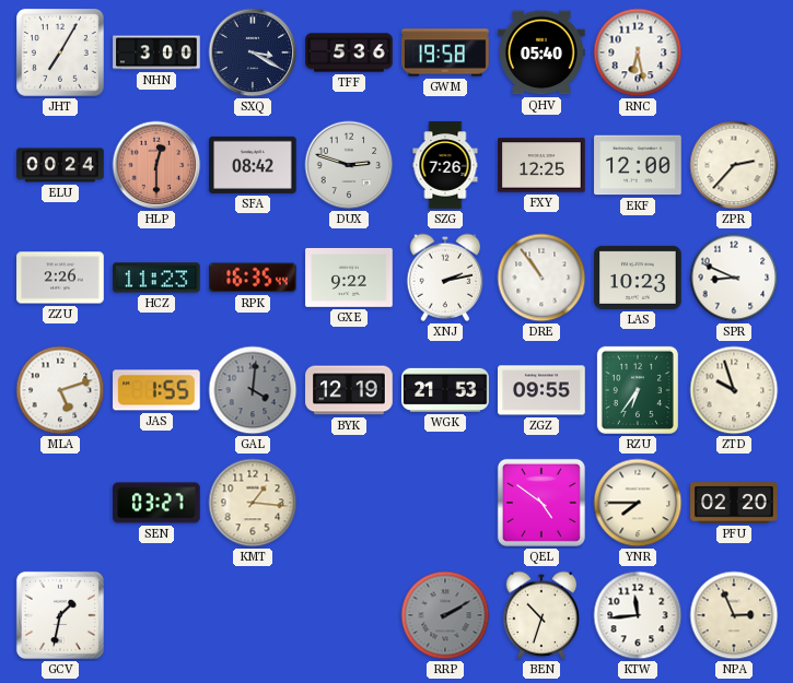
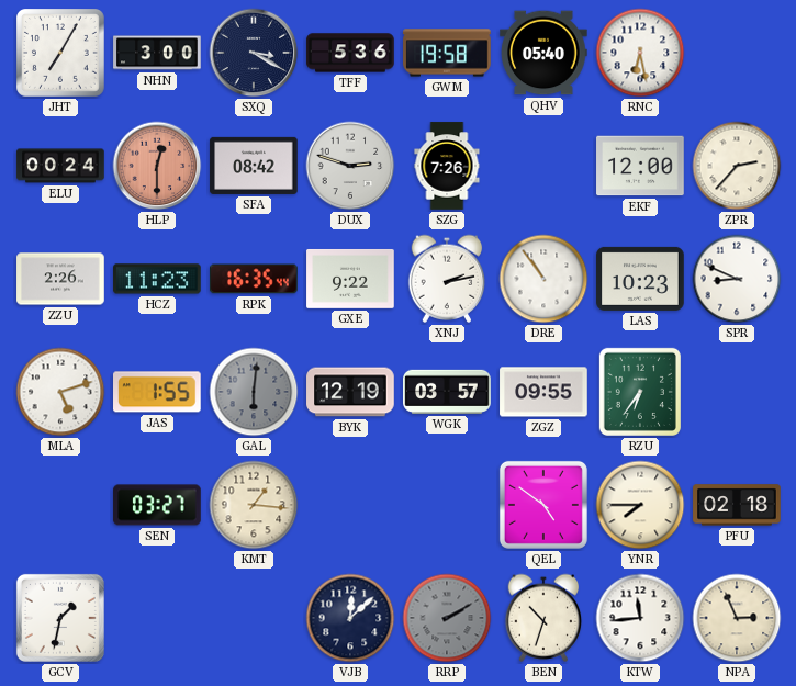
FXY: 12:25 -> none (541, 165)
GAL: 4:01 -> 6:01 (254, 392)
WGK: 21:53 -> 03:57 (447, 392)
ZTD: 9:57 -> none (734, 390)
PFU: 02:20 -> 02:18 (737, 505)
VJB: none -> 12:08 (350, 618)
